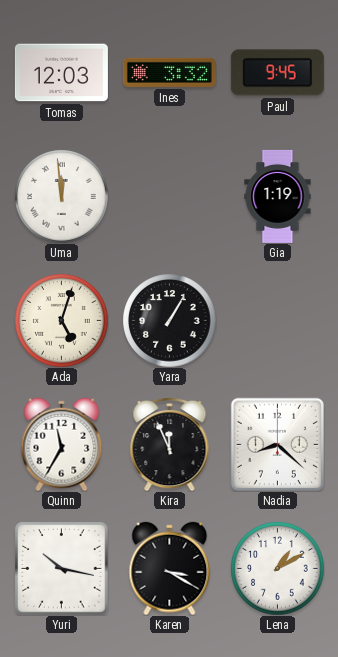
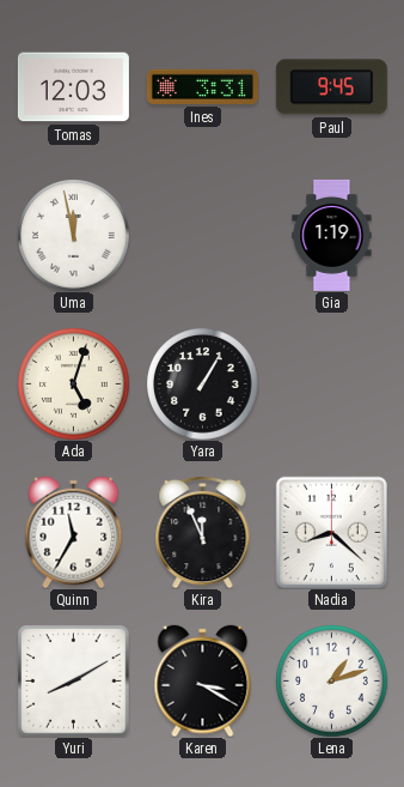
Ines: 3:32 -> 3:31 (202, 86)
Uma: 11:59 -> 11:58 (73, 235)
Yuri: 10:17 -> 8:10 (73, 680)
Lena: 1:10 -> 1:12 (331, 680)
